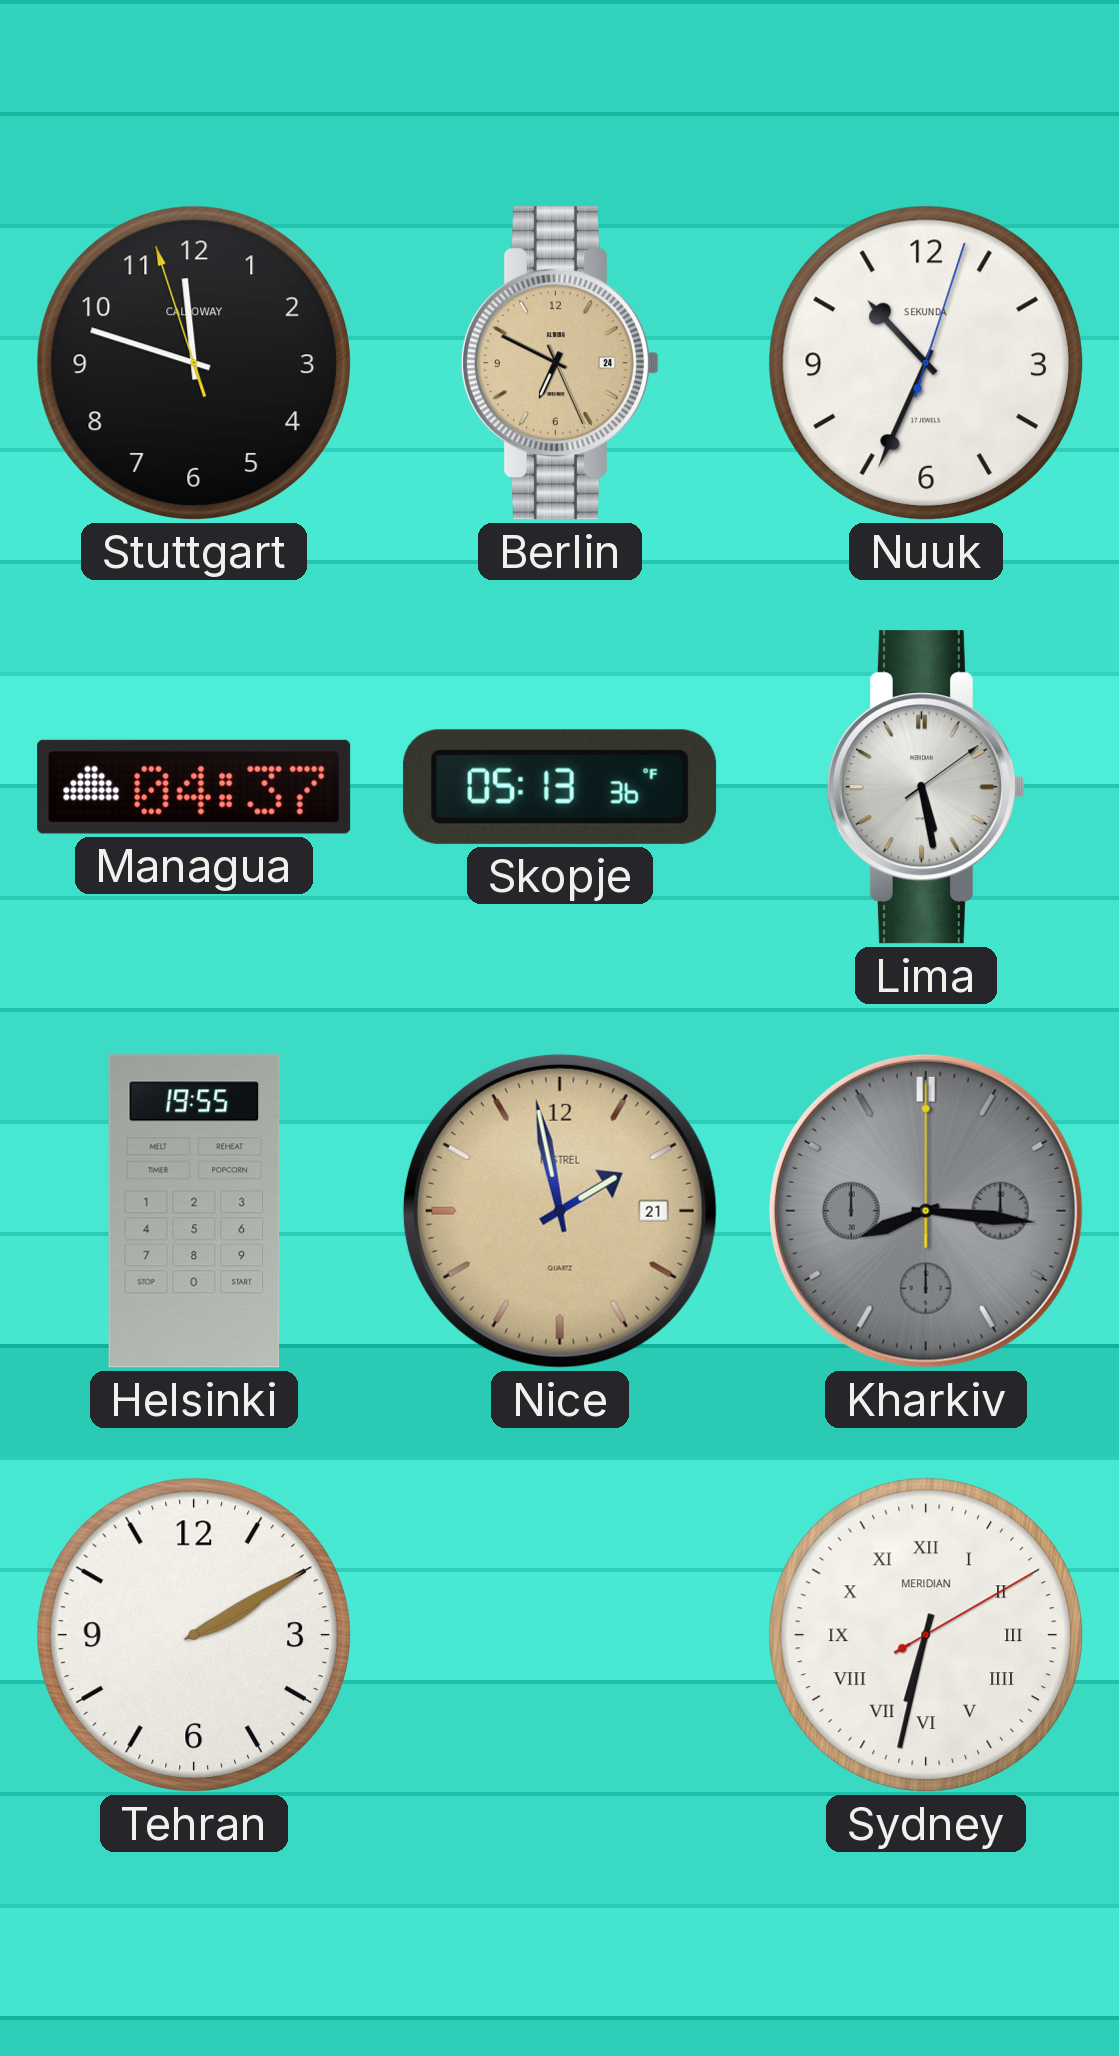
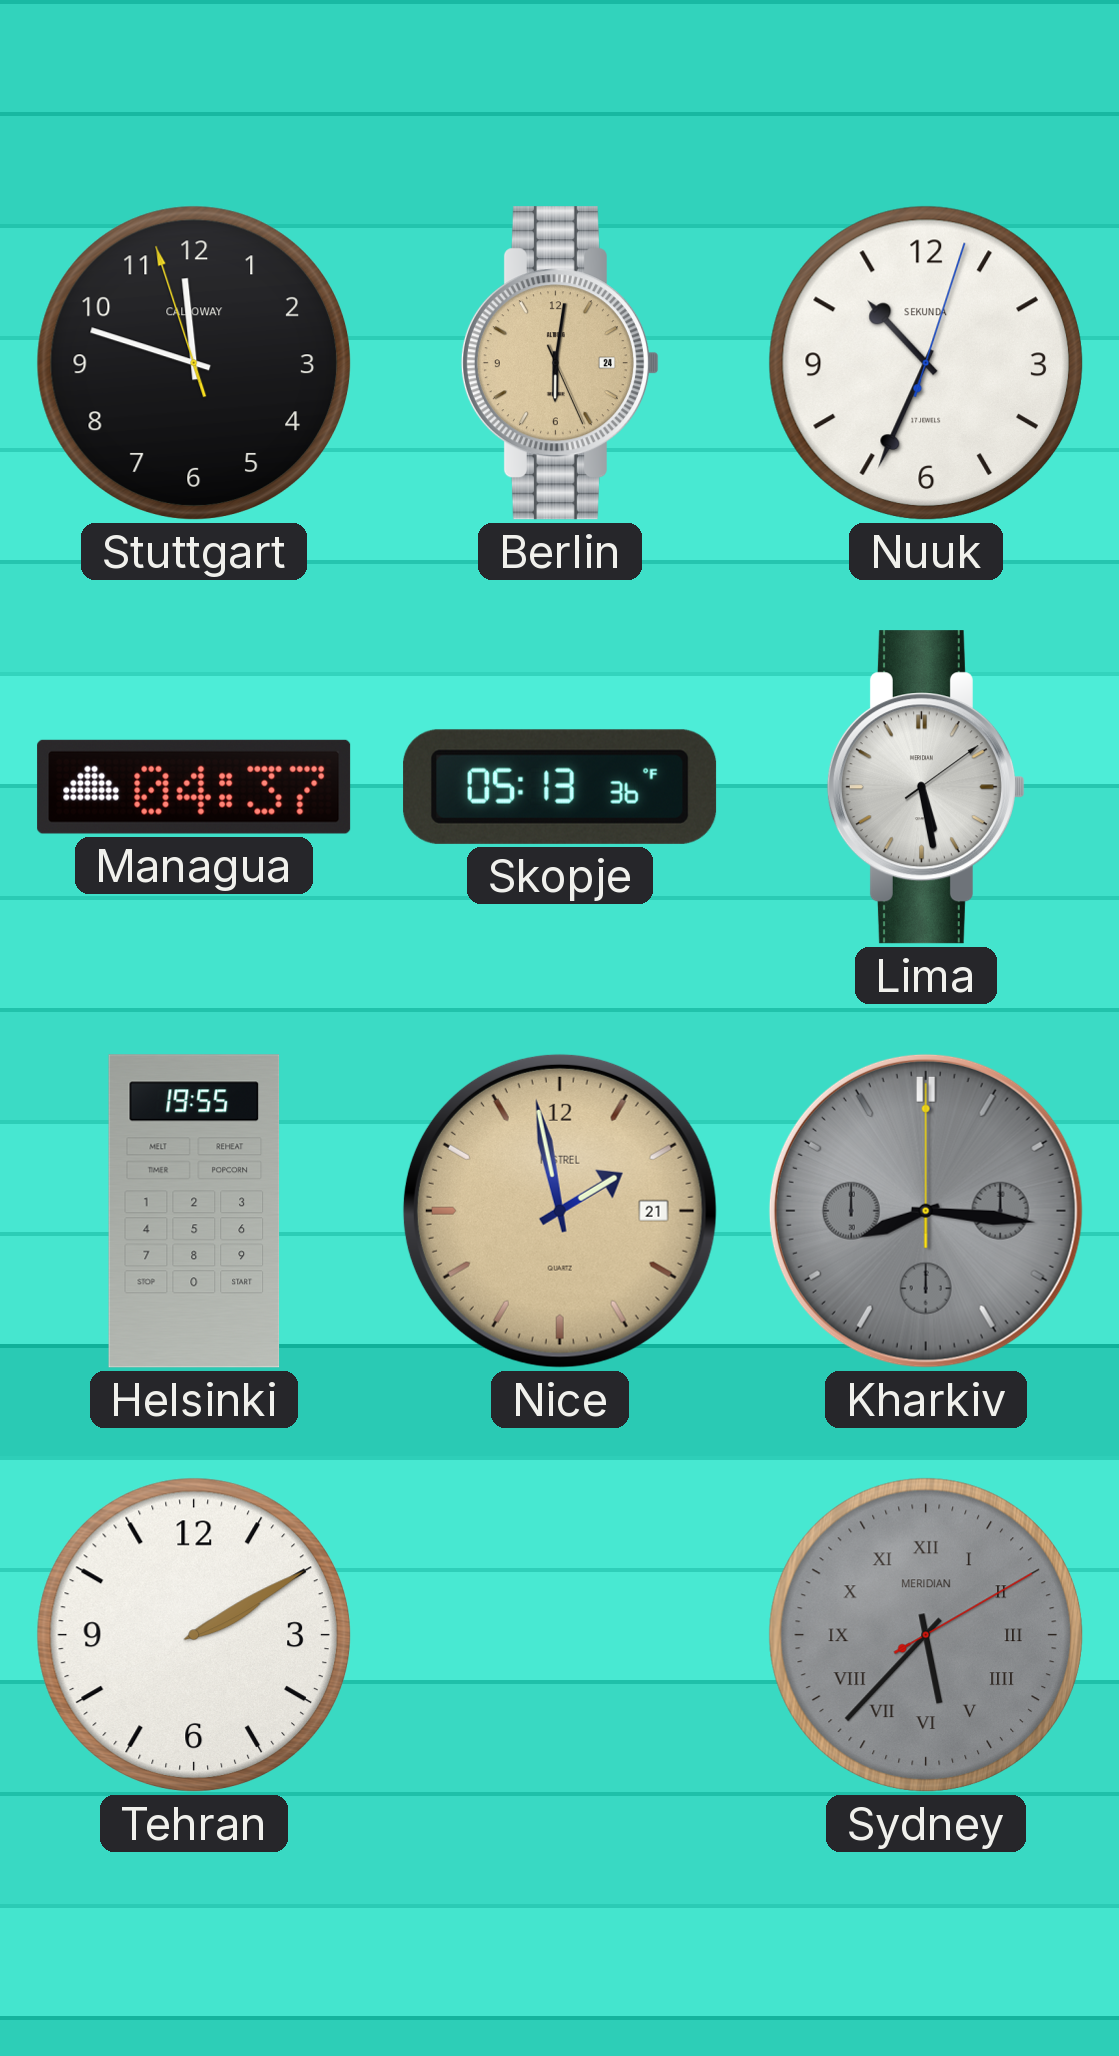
Berlin: 6:49 -> 6:01 (560, 363)
Sydney: 6:32 -> 5:37 (926, 1635)
Sydney dial: white -> grey (926, 1635)
